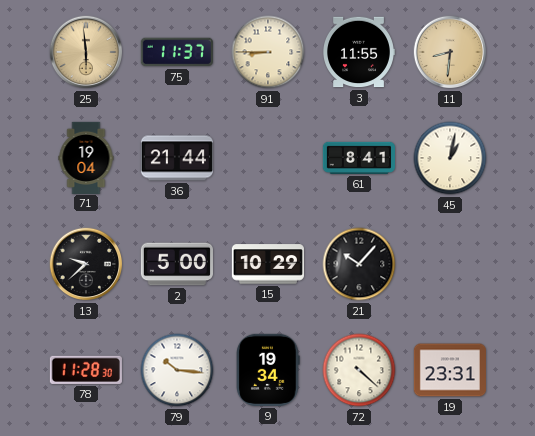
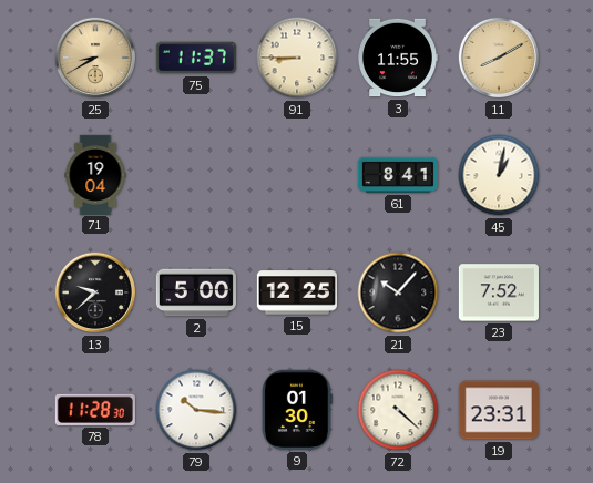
25: 5:59 -> 8:40 (95, 58)
11: 8:31 -> 8:10 (499, 58)
36: 21:44 -> none (177, 158)
15: 10:29 -> 12:25 (297, 292)
23: none -> 7:52 (499, 292)
9: 19:34 -> 01:30 (297, 410)
